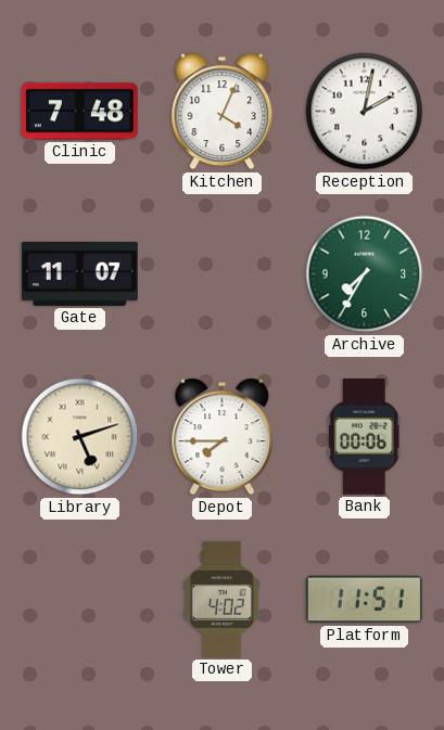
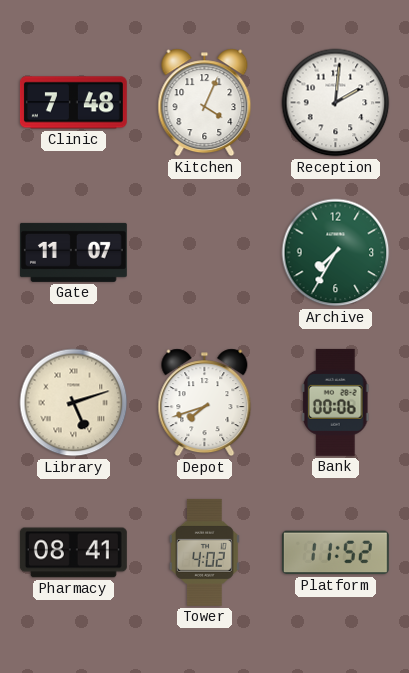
Reception: 2:02 -> 2:01 (336, 103)
Depot: 7:45 -> 7:42 (205, 403)
Pharmacy: none -> 08:41 (73, 553)
Platform: 11:51 -> 11:52 (335, 553)
